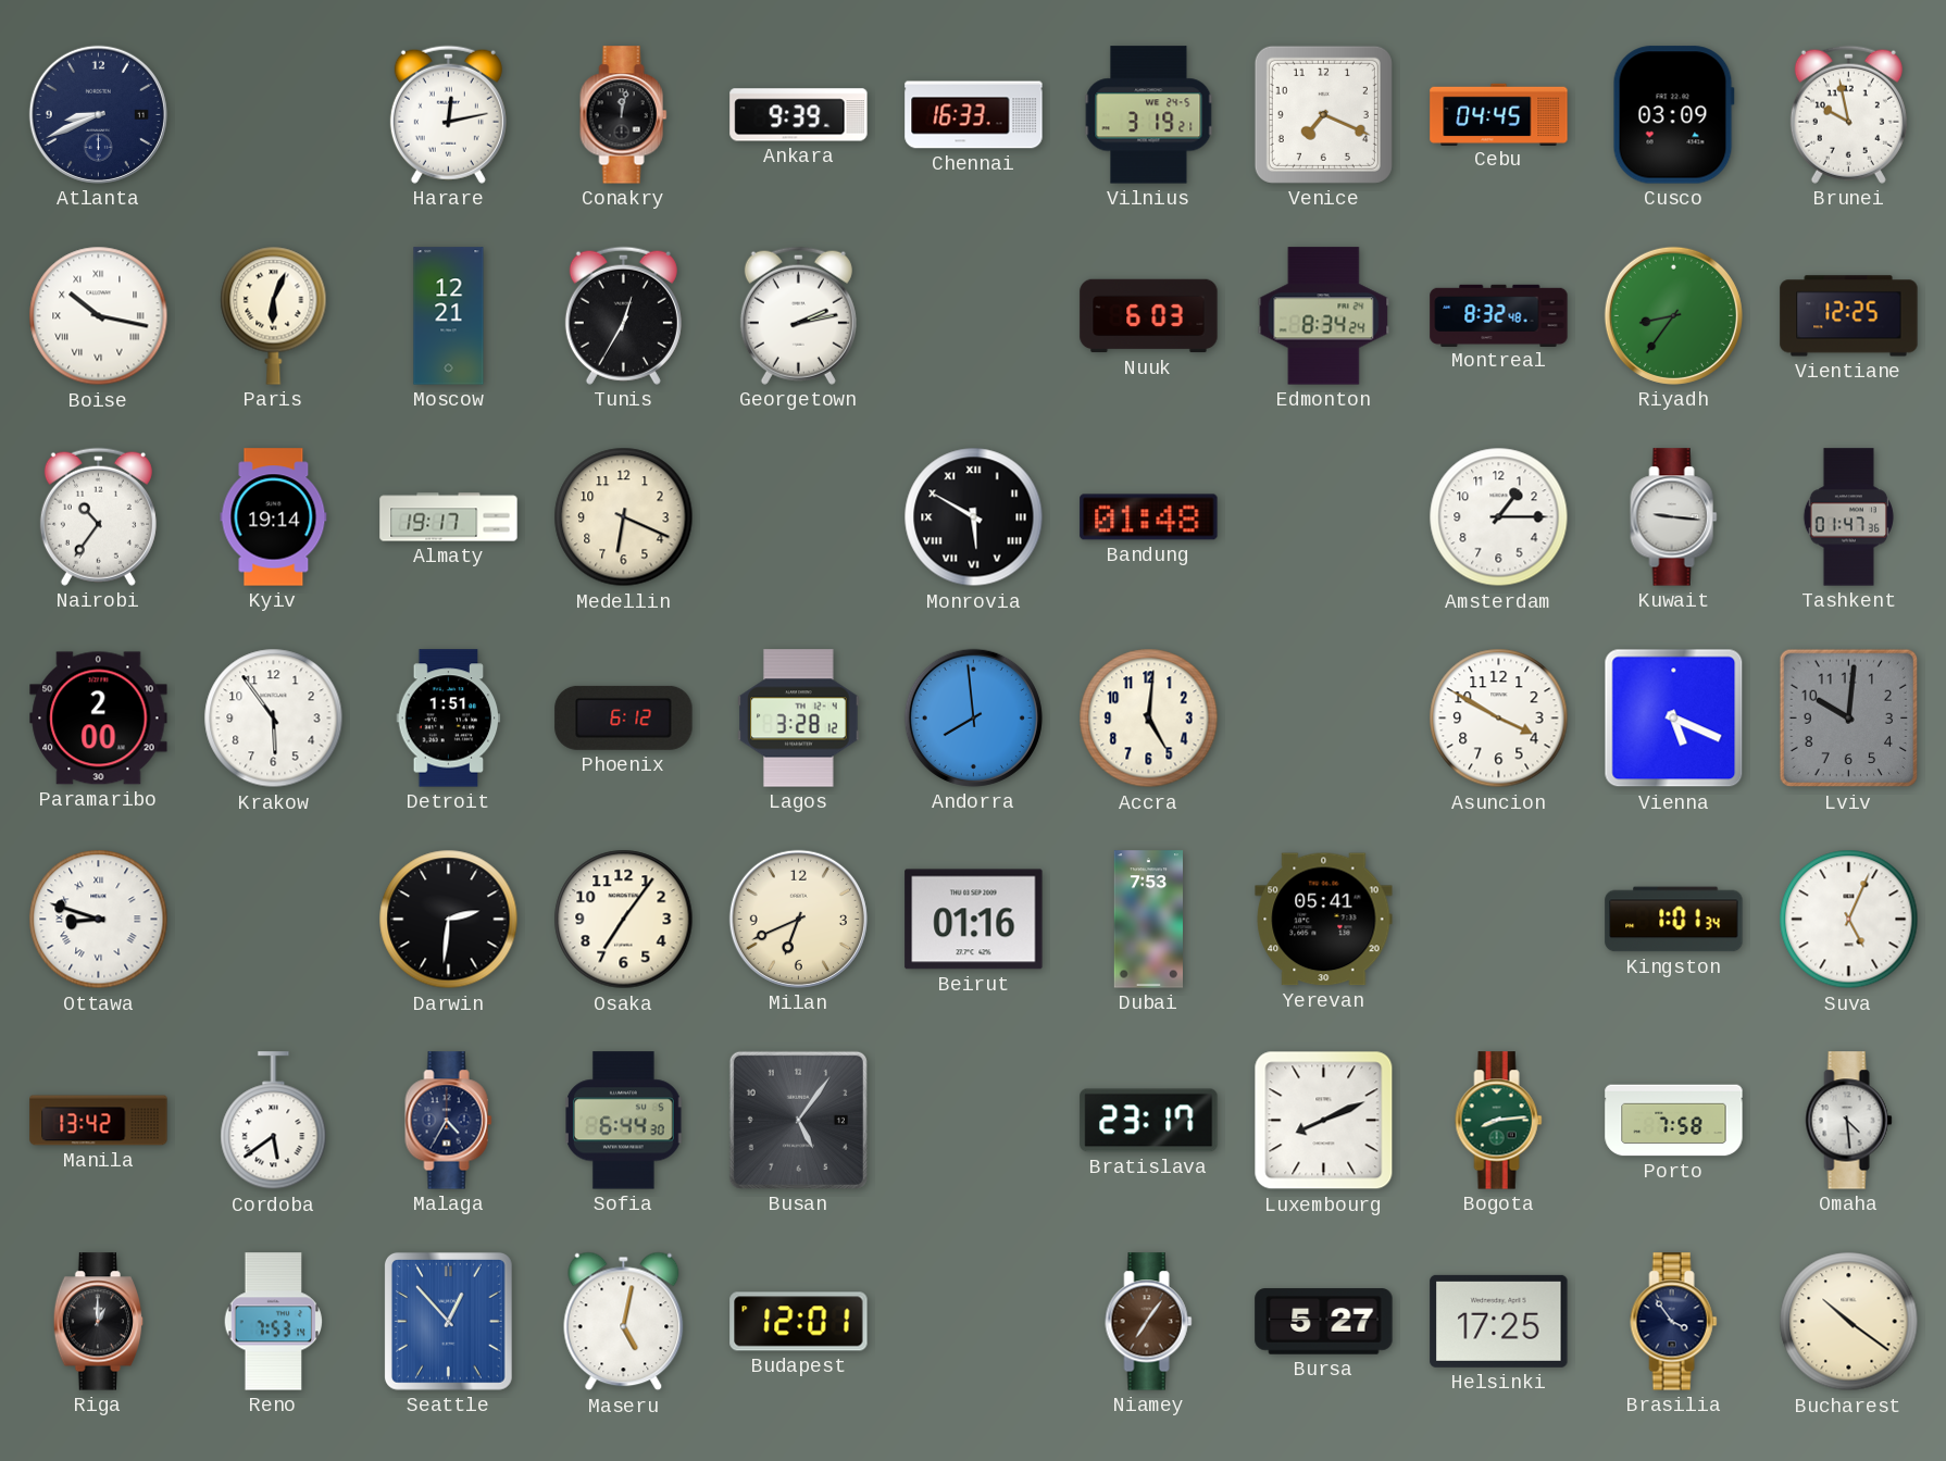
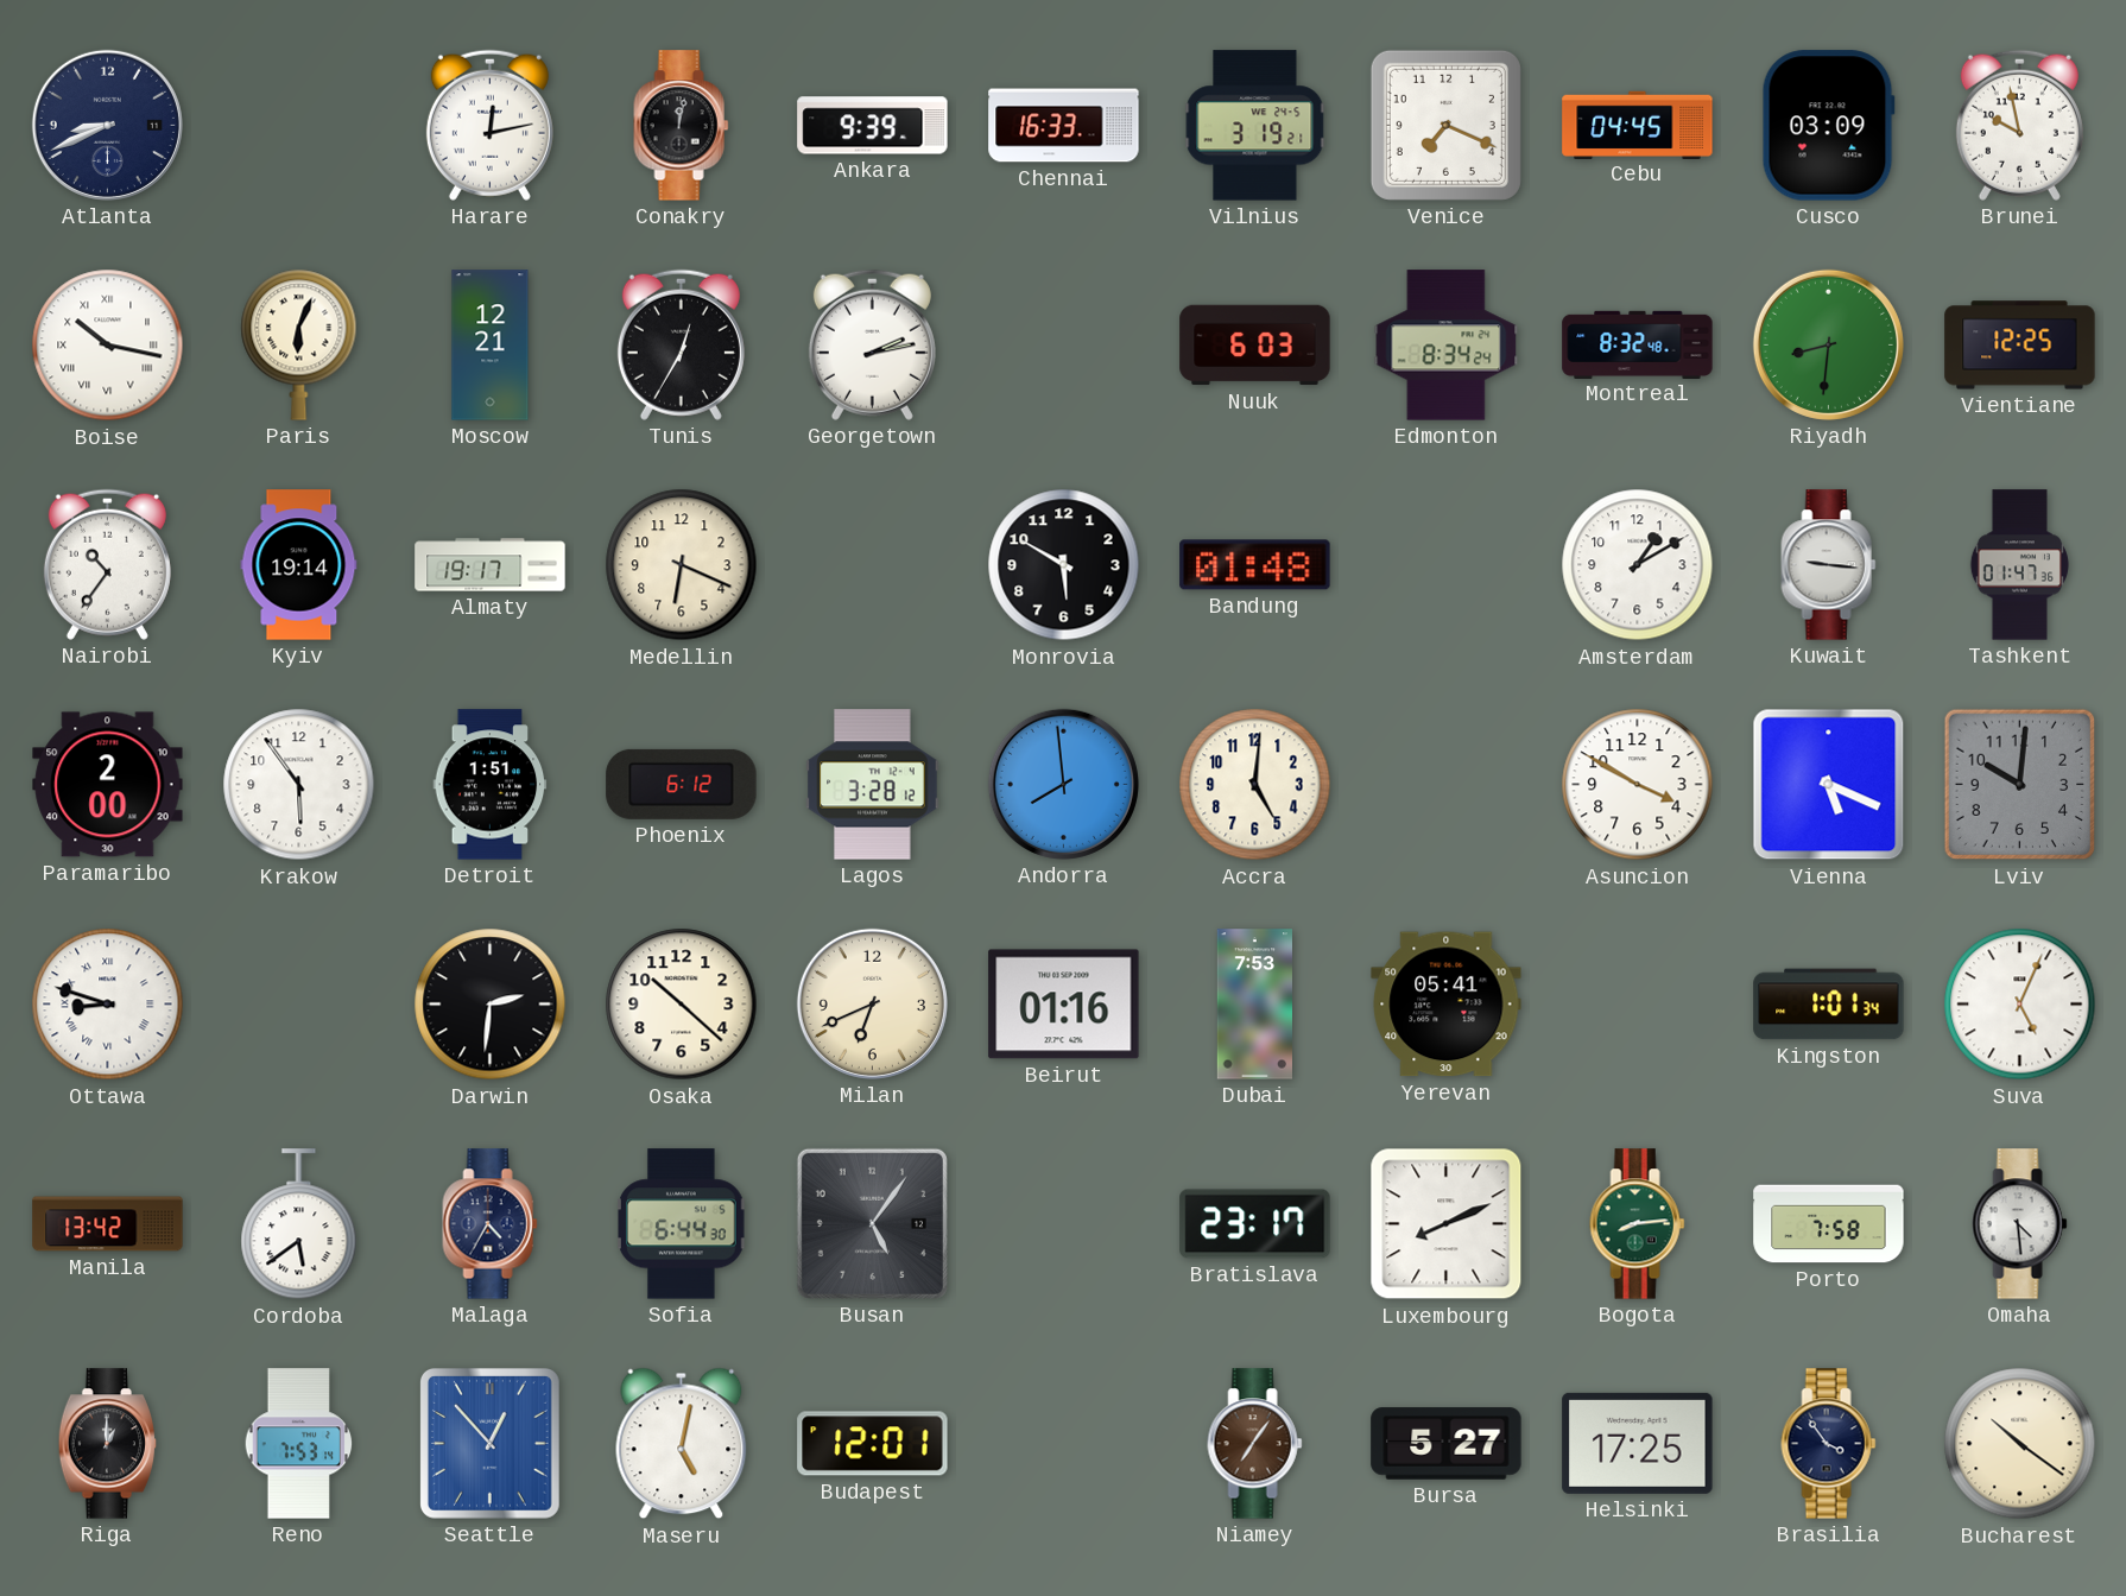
Riyadh: 8:36 -> 8:31 (1828, 344)
Monrovia numerals: Roman -> Arabic (1064, 565)
Amsterdam: 1:15 -> 1:10 (1638, 565)
Osaka: 7:06 -> 10:22 (682, 1005)
